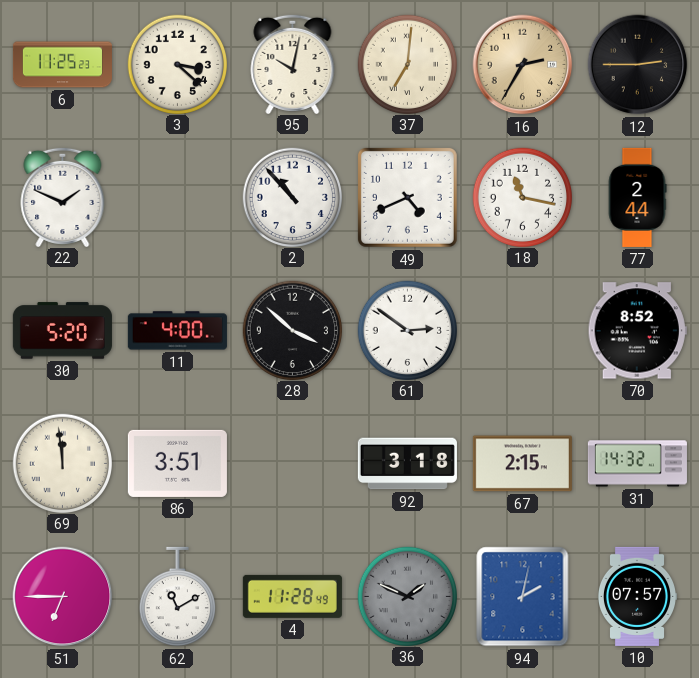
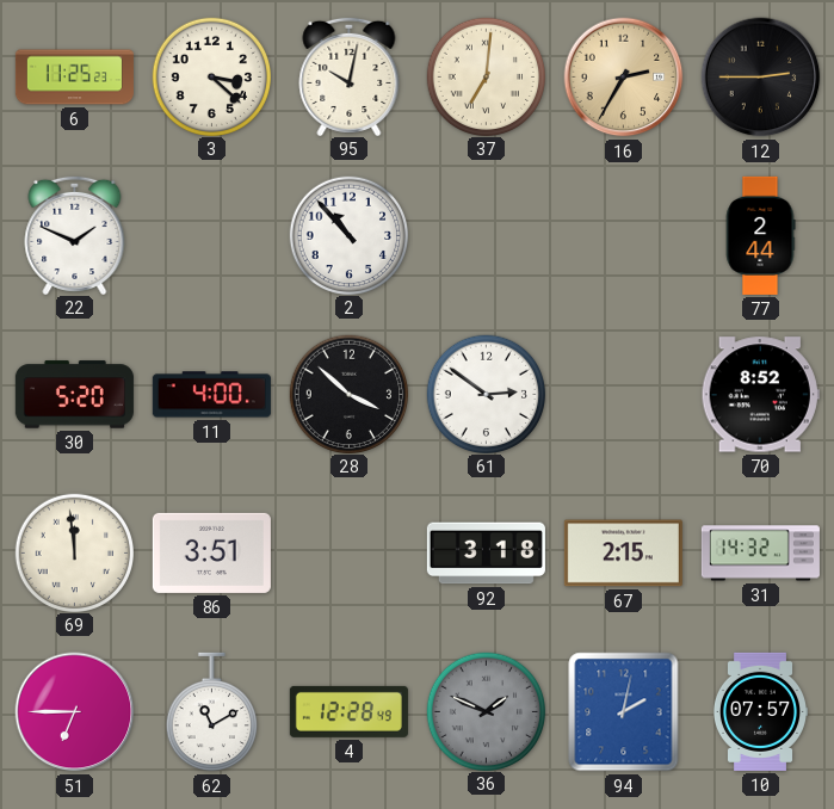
49: 4:41 -> none (407, 197)
18: 11:17 -> none (522, 197)
4: 11:28 -> 12:28 (348, 711)
